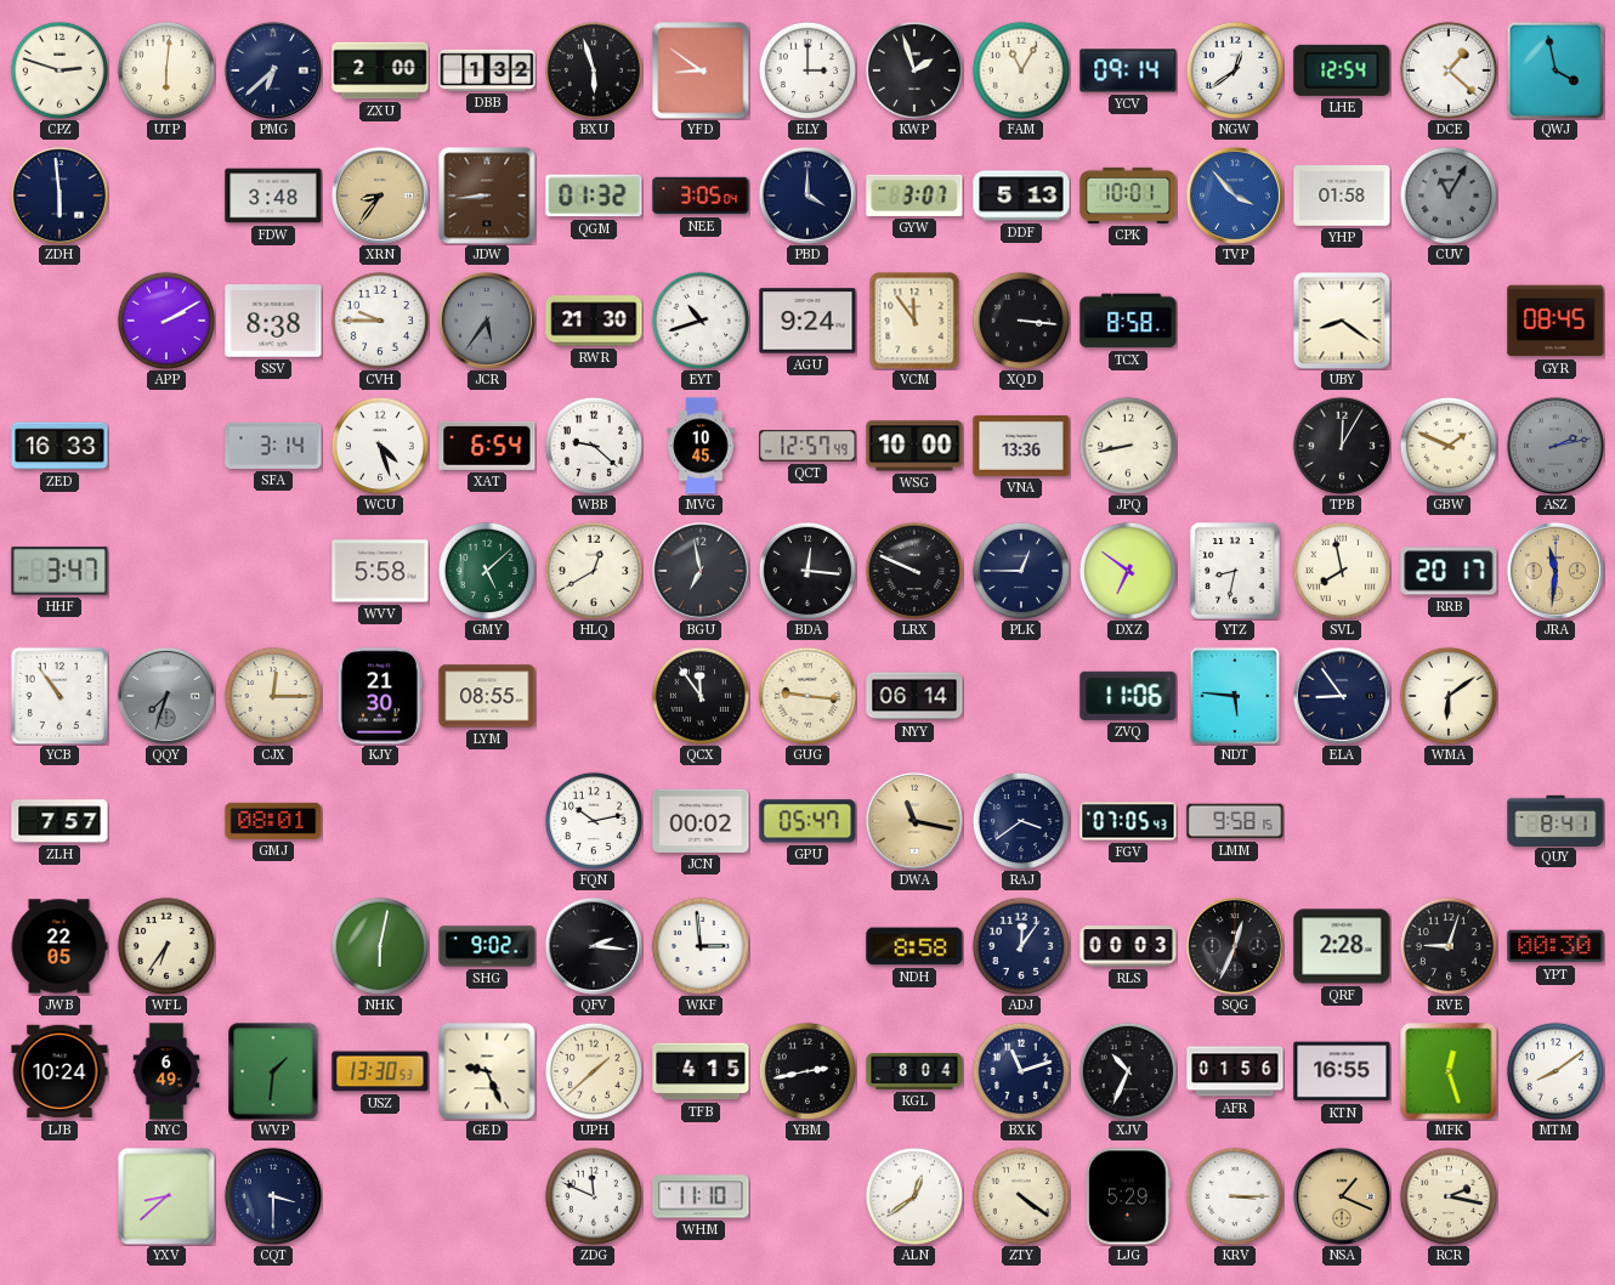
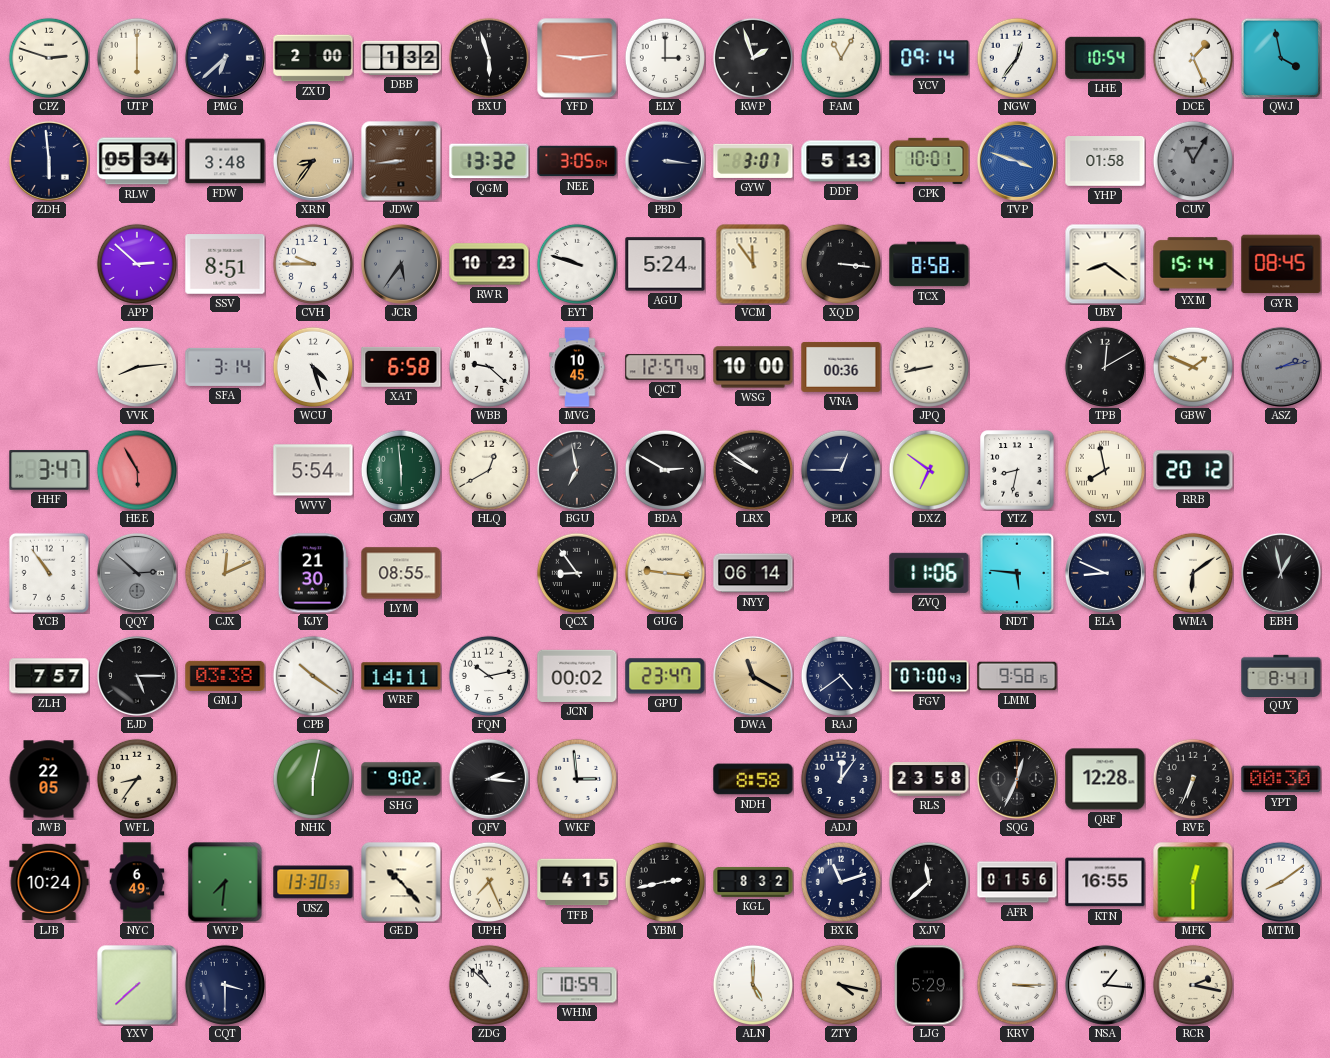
UTP: 6:01 -> 6:00 (136, 57)
YFD: 8:51 -> 9:14 (577, 58)
NGW: 12:39 -> 12:36 (1016, 57)
LHE: 12:54 -> 10:54 (1105, 58)
DCE: 1:22 -> 1:26 (1192, 57)
RLW: none -> 05:34 (137, 161)
QGM: 01:32 -> 13:32 (489, 161)
PBD: 4:00 -> 3:16 (665, 161)
TVP: 3:53 -> 3:48 (1017, 161)
APP: 2:10 -> 2:52 (136, 263)
SSV: 8:38 -> 8:51 (225, 264)
RWR: 21:30 -> 10:23 (489, 264)
EYT: 10:42 -> 9:48 (576, 263)
AGU: 9:24 -> 5:24 (665, 264)
YXM: none -> 15:14 (1193, 264)
ZED: 16:33 -> none (59, 446)
VVK: none -> 8:14 (136, 366)
XAT: 6:54 -> 6:58 (401, 367)
VNA: 13:36 -> 00:36 (841, 367)
TPB: 12:05 -> 12:10 (1104, 366)
HEE: none -> 5:55 (136, 469)
WVV: 5:58 -> 5:54 (313, 470)
GMY: 5:08 -> 5:59 (400, 469)
BDA: 12:16 -> 2:50 (664, 469)
LRX: 9:49 -> 9:51 (752, 469)
RRB: 20:17 -> 20:12 (1193, 470)
JRA: 11:31 -> none (1555, 571)
QQY: 7:33 -> 2:52 (137, 573)
CJX: 12:15 -> 12:11 (224, 572)
QCX: 11:54 -> 8:54 (576, 572)
ELA: 8:54 -> 8:49 (1105, 573)
EBH: none -> 12:58 (1281, 573)
EJD: none -> 5:15 (137, 676)
GMJ: 08:01 -> 03:38 (225, 676)
CPB: none -> 10:21 (312, 675)
WRF: none -> 14:11 (401, 676)
GPU: 05:47 -> 23:47 (665, 676)
DWA: 11:17 -> 11:20 (753, 676)
RAJ: 3:39 -> 4:39 (840, 675)
FGV: 07:05 -> 07:00 (929, 676)
WFL: 6:36 -> 8:36 (136, 778)
RLS: 00:03 -> 23:58 (929, 779)
QRF: 2:28 -> 12:28 (1105, 779)
RVE: 9:03 -> 6:34 (1192, 778)
WVP: 1:31 -> 7:31 (225, 882)
GED: 9:26 -> 10:23 (401, 882)
UPH: 1:38 -> 7:26 (488, 881)
KGL: 8:04 -> 8:32 (753, 882)
XJV: 10:34 -> 11:38 (928, 881)
MFK: 12:27 -> 12:30 (1193, 882)
YXV: 8:38 -> 7:38 (137, 985)
ZDG: 11:49 -> 10:52 (488, 984)
WHM: 11:10 -> 10:59 (577, 985)
ALN: 12:39 -> 5:00 (752, 984)
ZTY: 4:21 -> 4:17 (840, 984)
NSA: 1:19 -> 1:16 (1105, 985)
NSA dial: champagne -> white (1105, 985)
